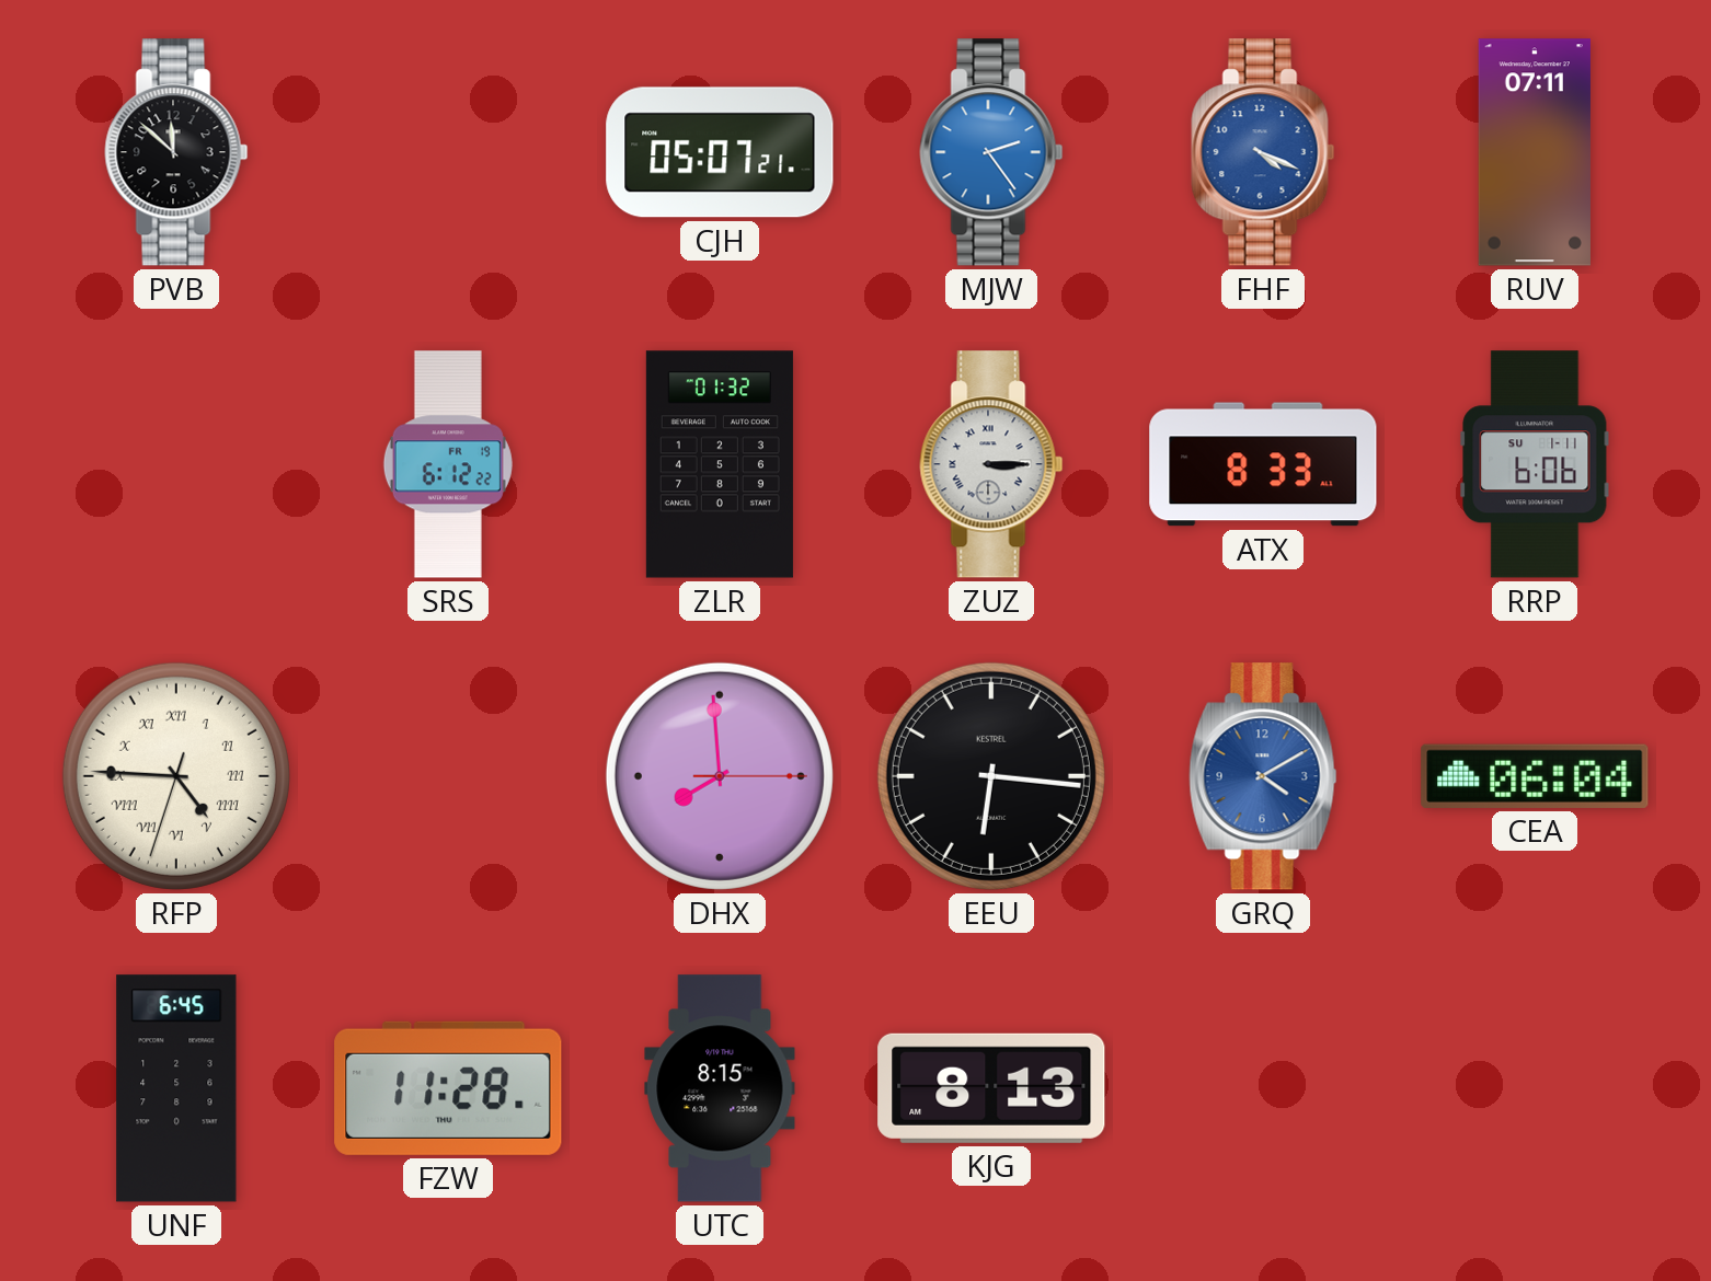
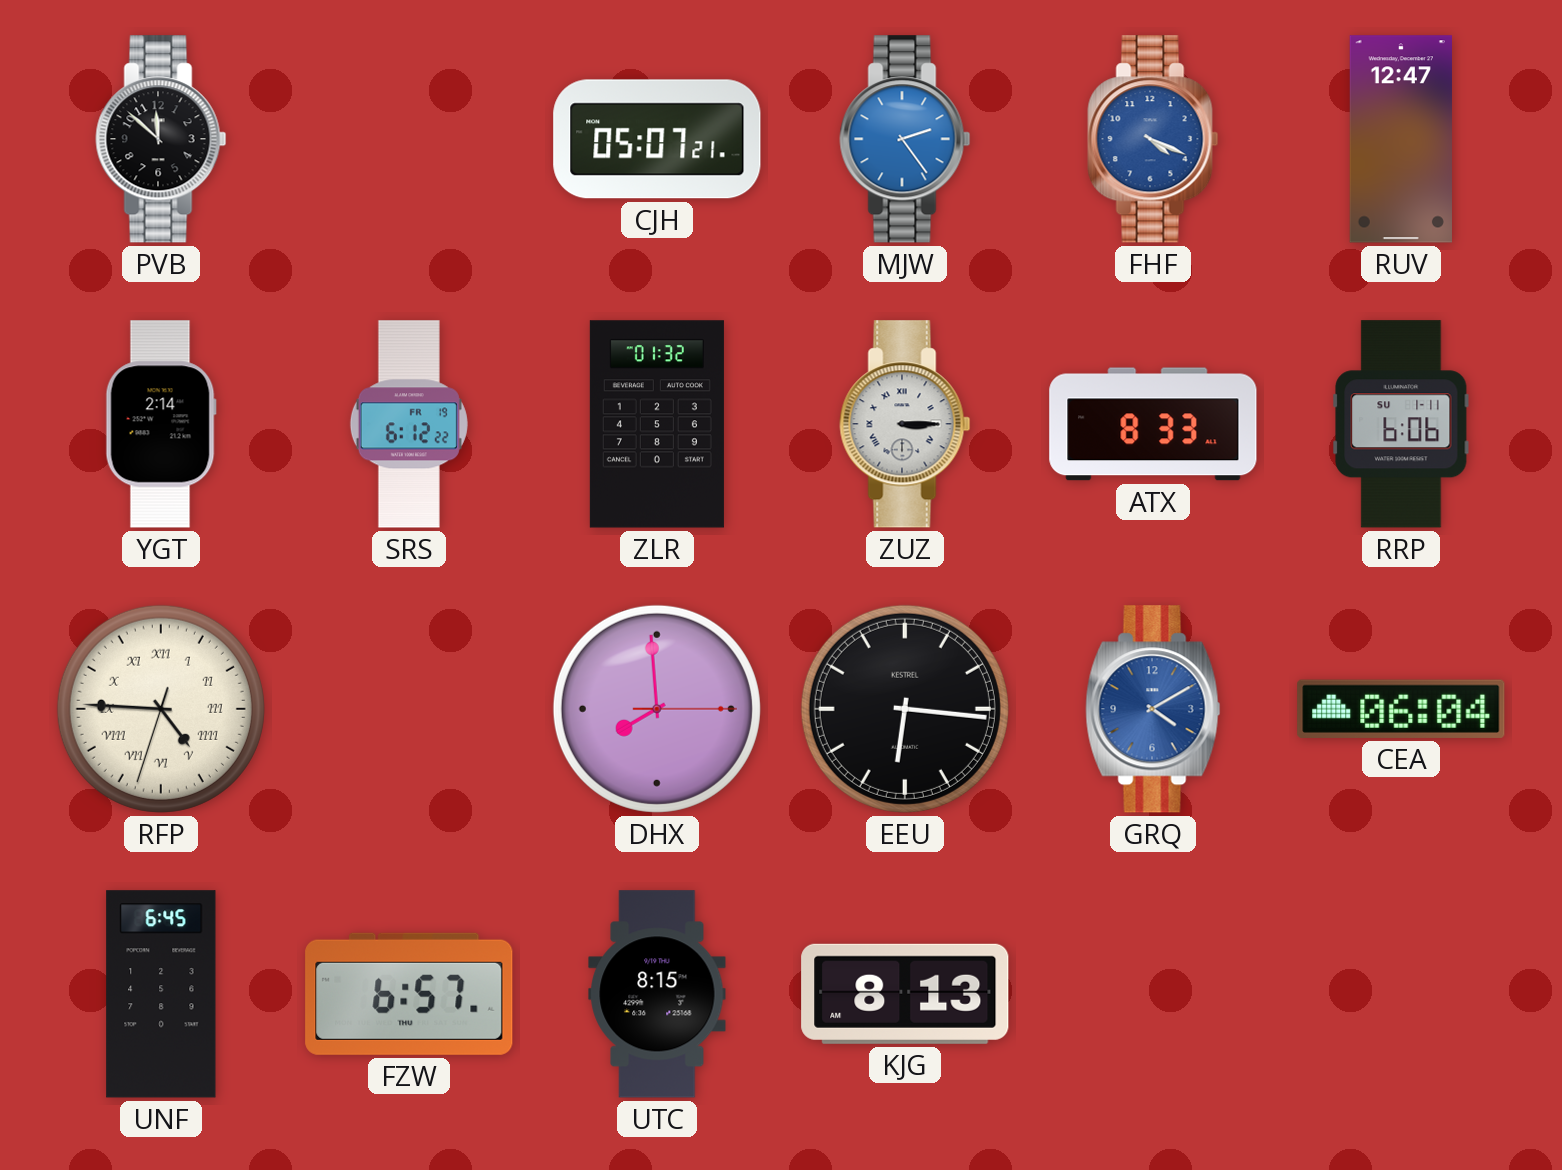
RUV: 07:11 -> 12:47 (1401, 139)
YGT: none -> 2:14 (161, 424)
FZW: 11:28 -> 6:57 (409, 994)
